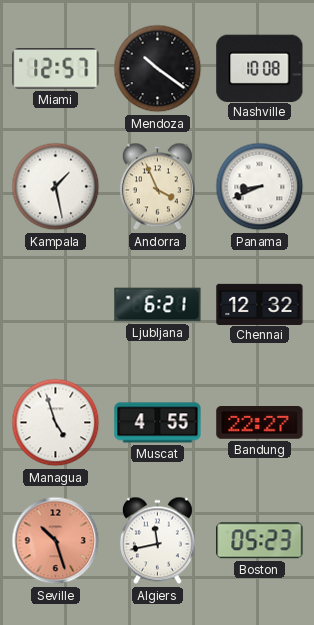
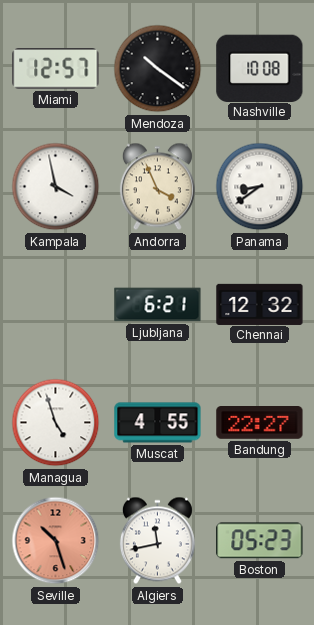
Kampala: 1:28 -> 3:58 (56, 187)
Panama: 8:41 -> 8:39 (260, 187)
